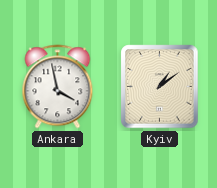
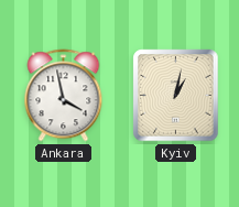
Kyiv: 1:09 -> 1:02 (176, 96)
